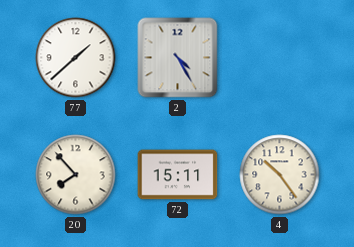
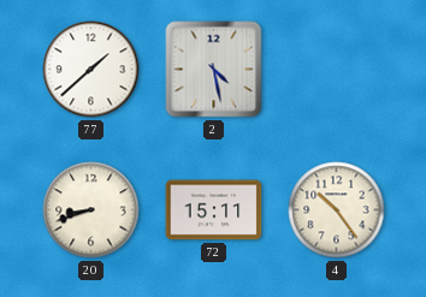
2: 4:25 -> 4:28 (214, 70)
20: 7:53 -> 8:42 (91, 210)
